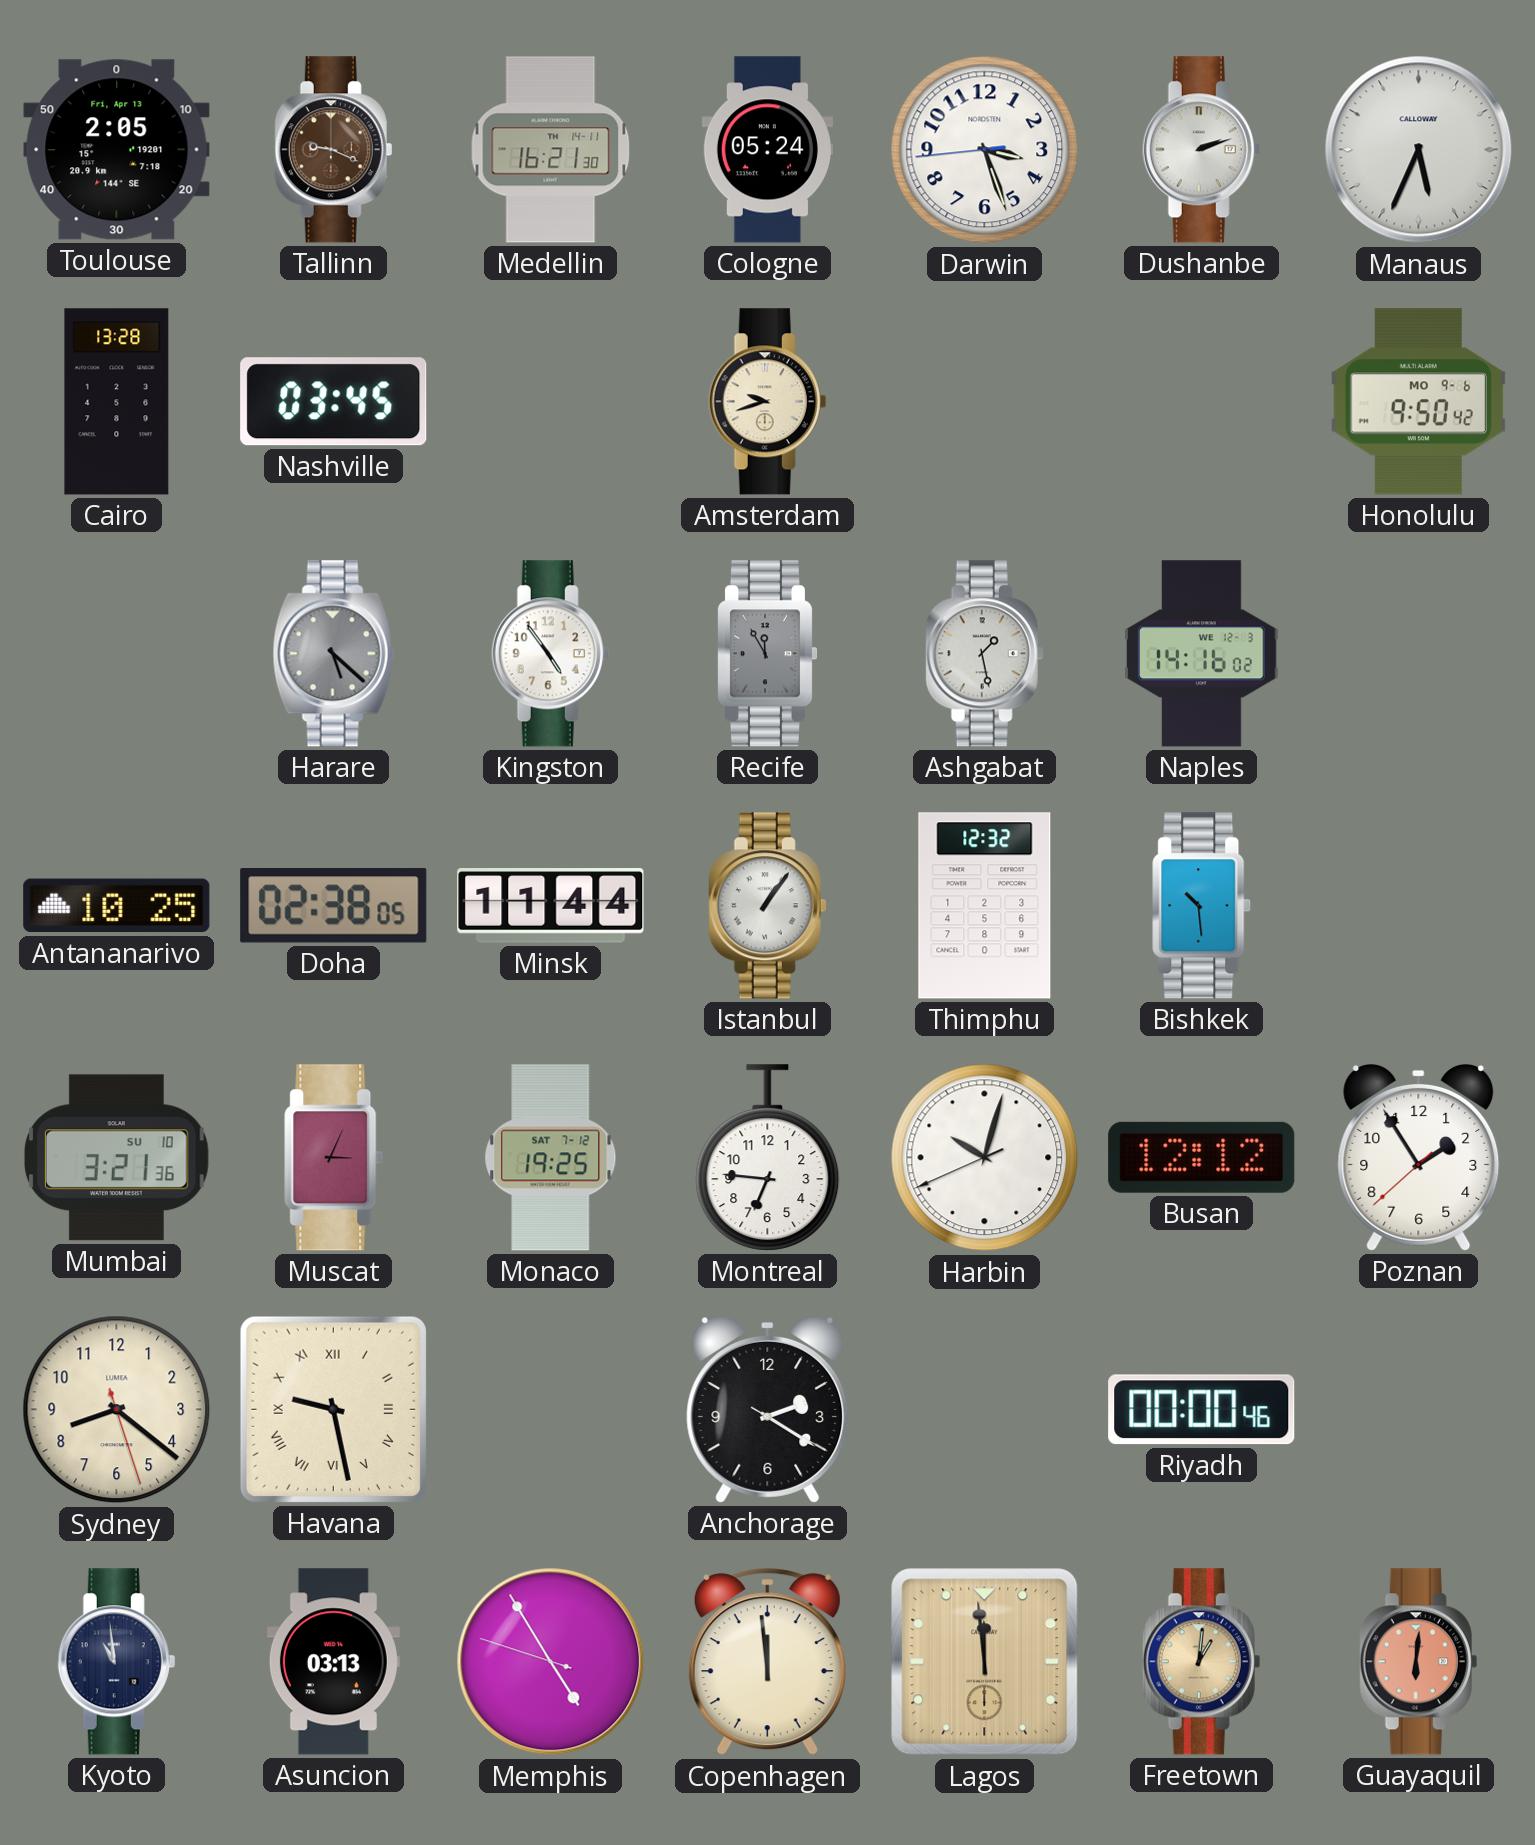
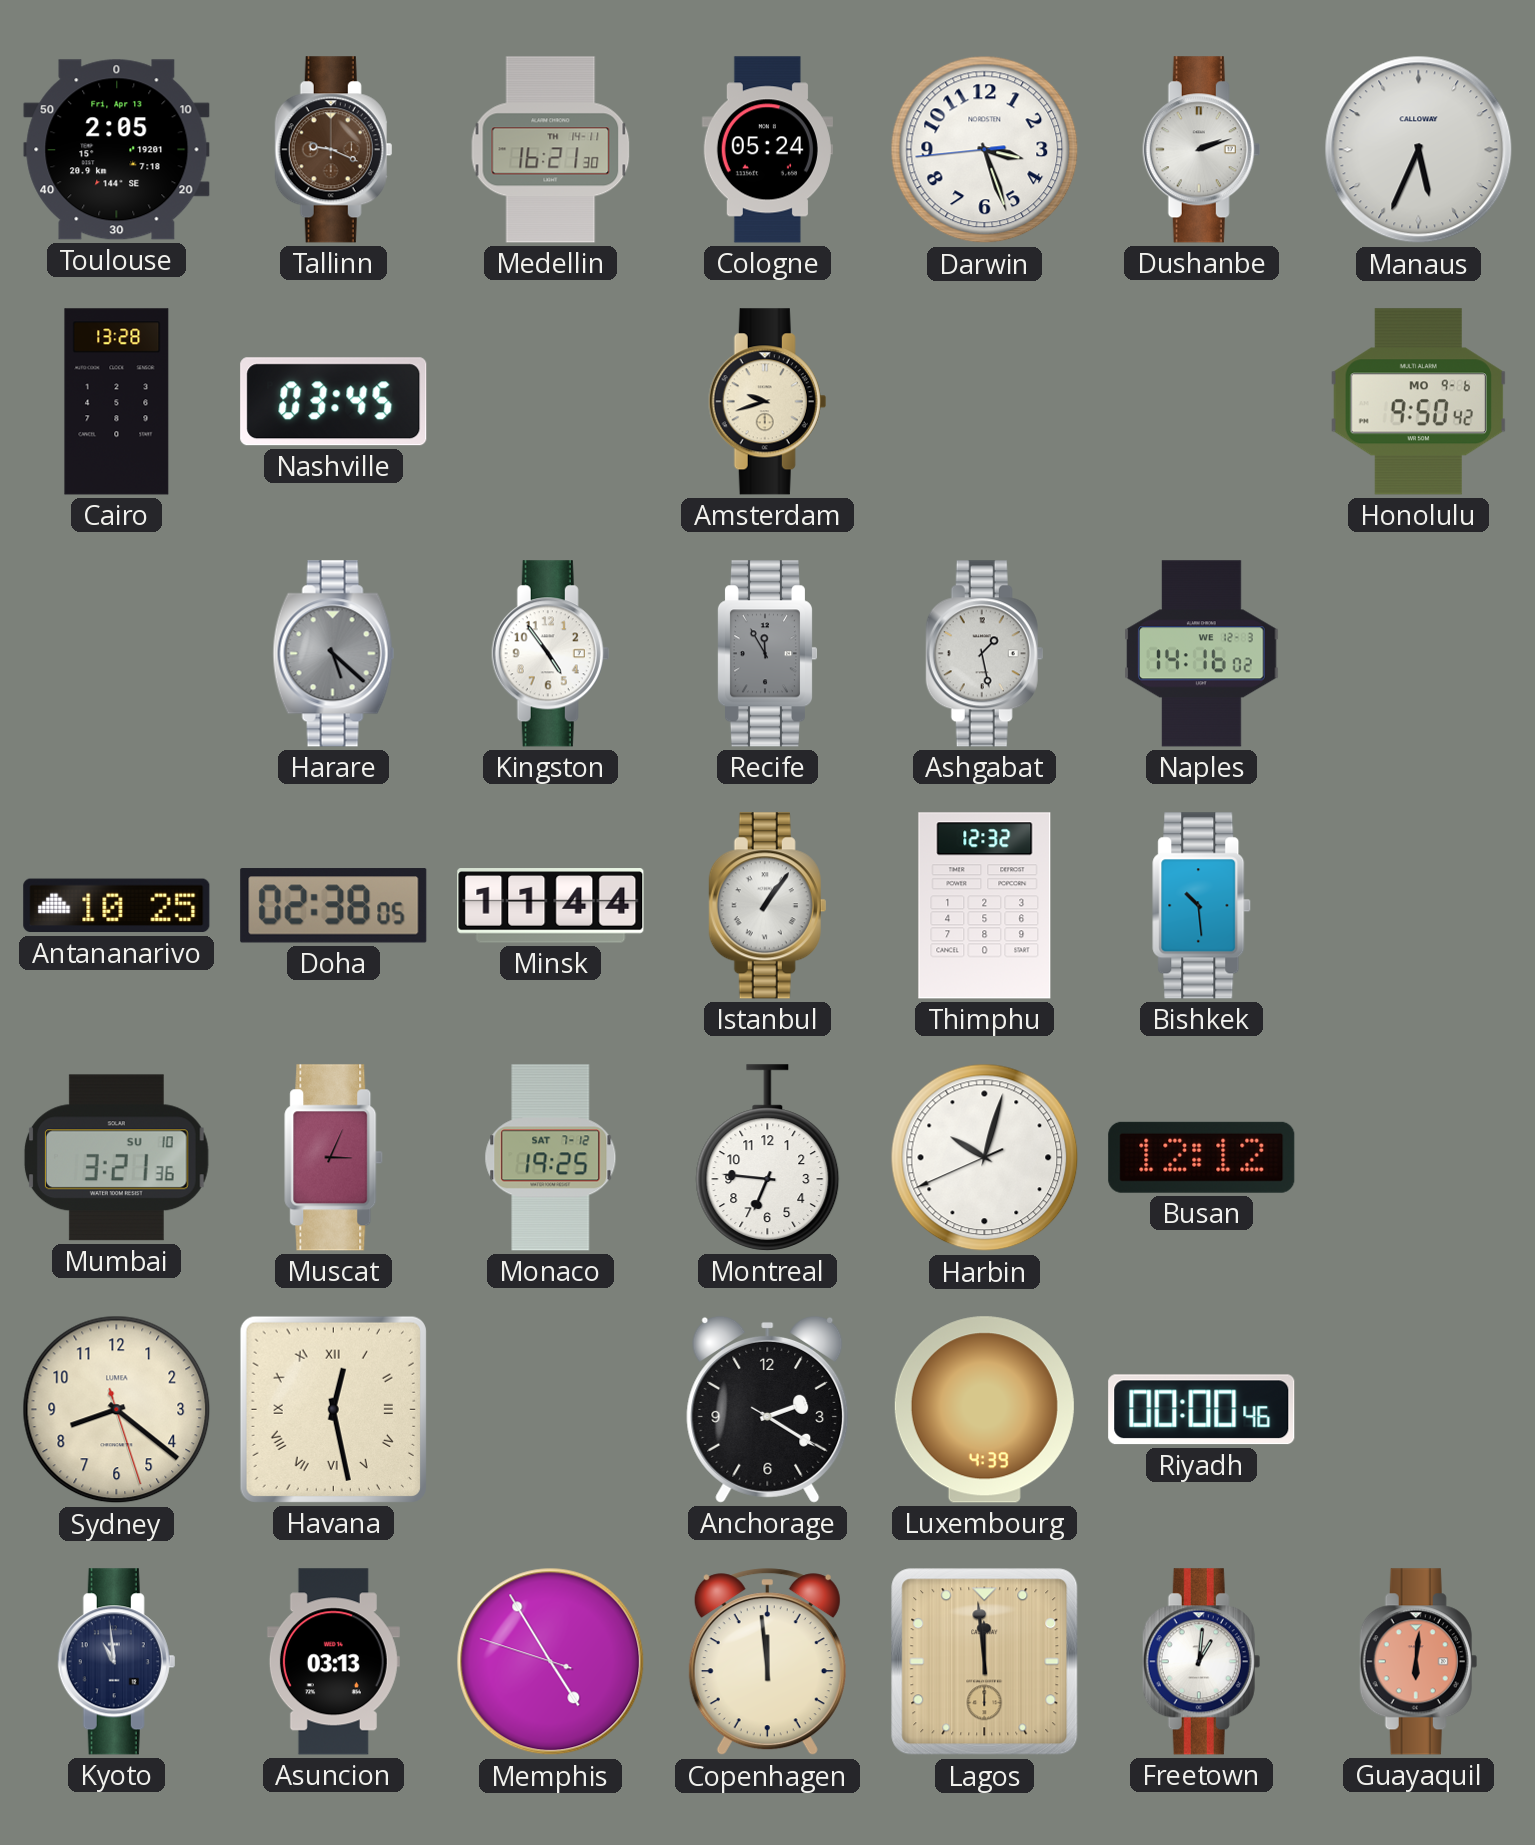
Poznan: 1:54 -> none (1419, 1157)
Havana: 9:28 -> 12:28 (333, 1409)
Luxembourg: none -> 4:39 (984, 1410)
Freetown dial: champagne -> white (1202, 1662)
